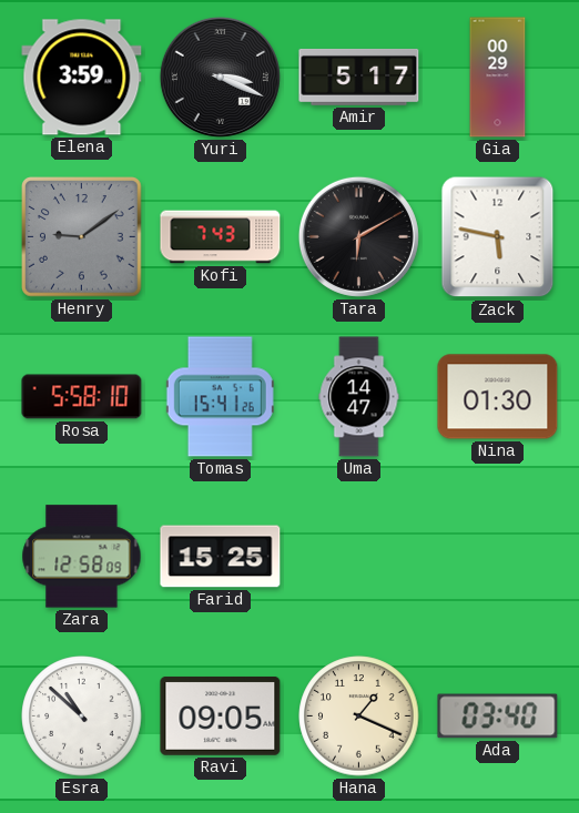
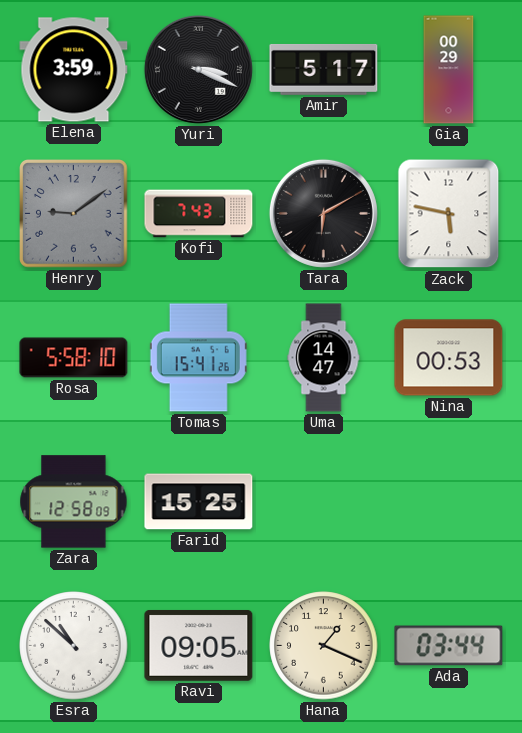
Nina: 01:30 -> 00:53 (449, 358)
Ada: 03:40 -> 03:44 (449, 646)
